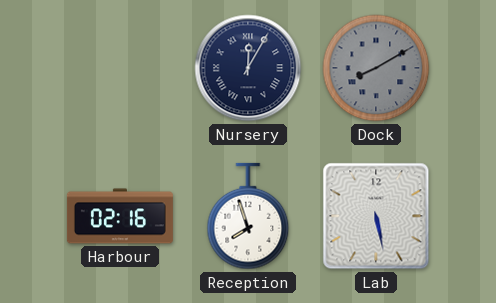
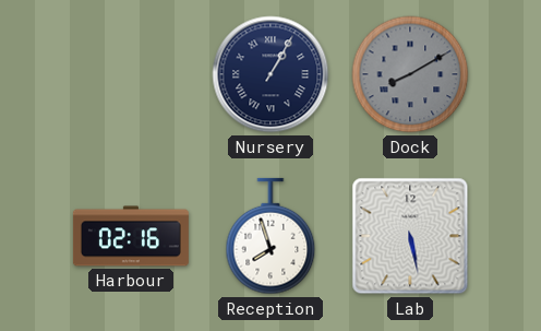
Nursery: 12:05 -> 1:05 (270, 74)
